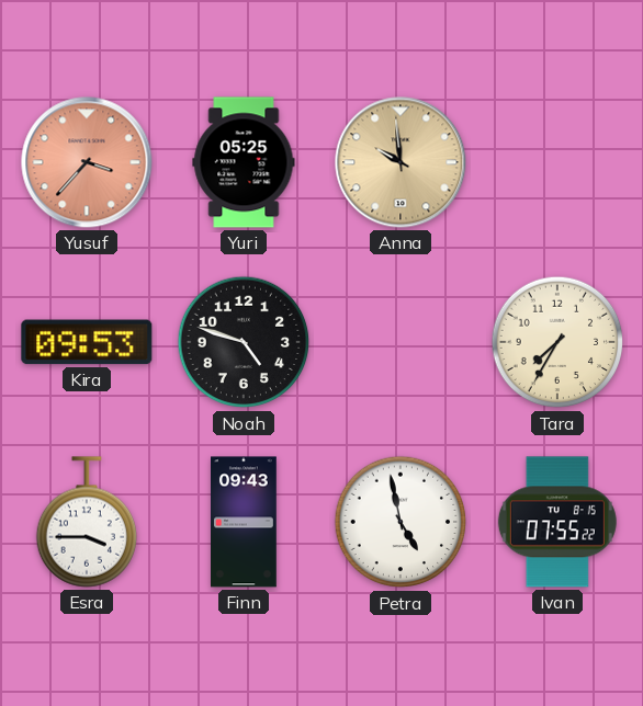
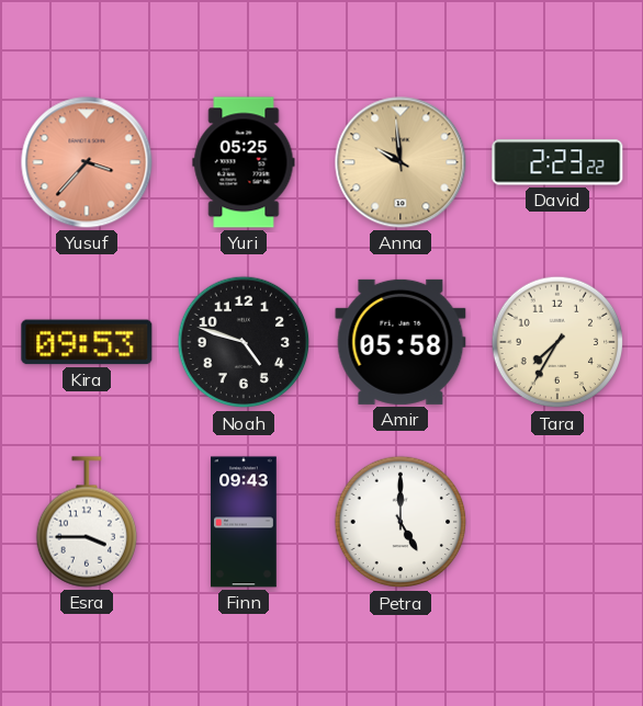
David: none -> 2:23 (557, 162)
Amir: none -> 05:58 (401, 342)
Petra: 4:58 -> 5:00 (401, 522)
Ivan: 07:55 -> none (557, 522)
